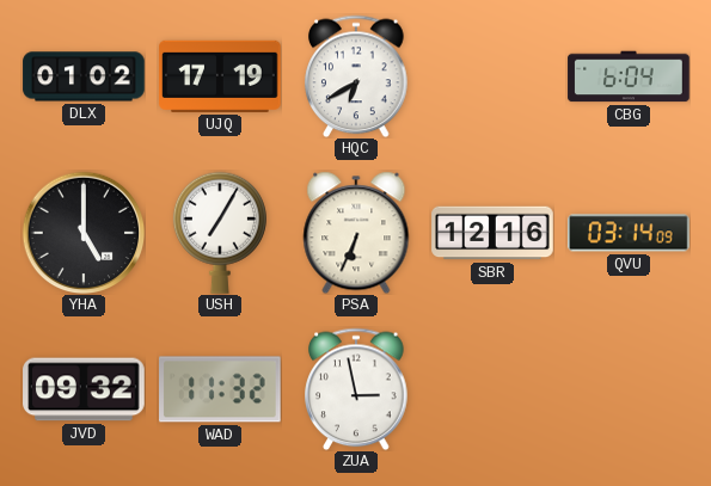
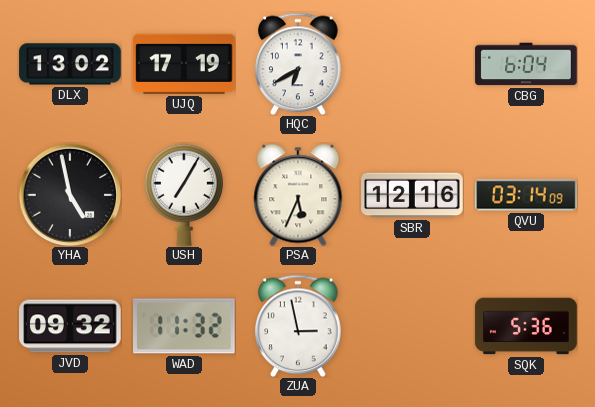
DLX: 01:02 -> 13:02 (70, 64)
YHA: 5:00 -> 4:58 (70, 195)
PSA: 6:34 -> 5:34 (298, 195)
SQK: none -> 5:36 (526, 326)
